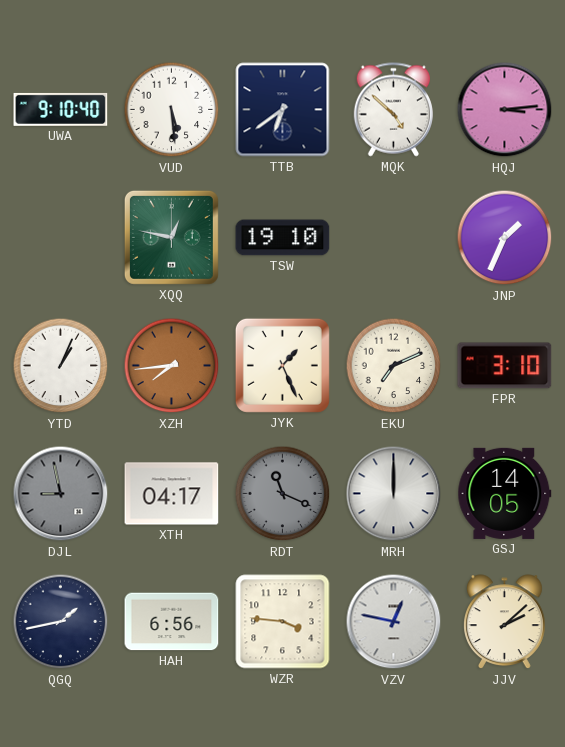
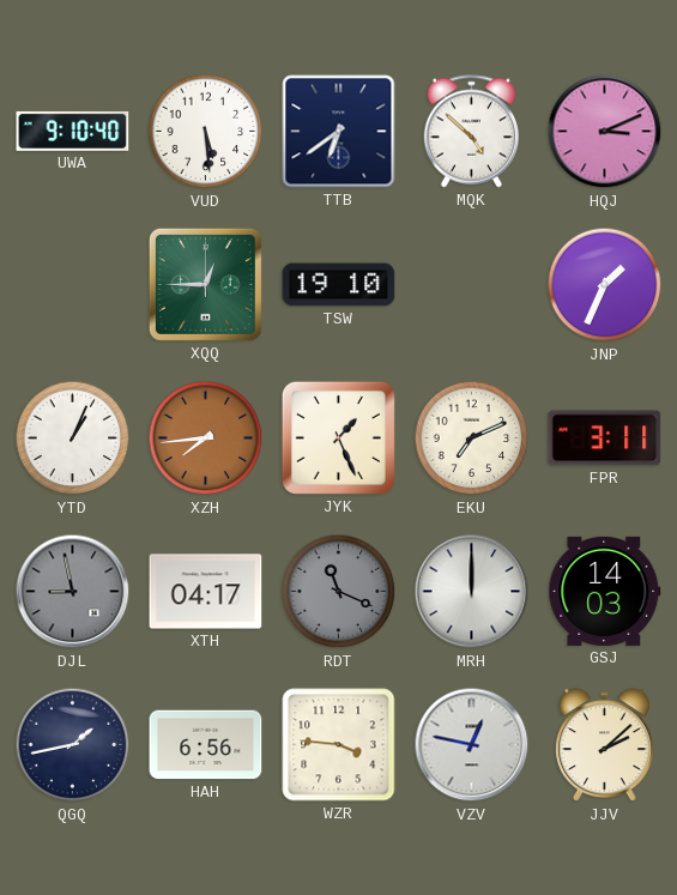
HQJ: 3:14 -> 3:11 (605, 132)
XQQ: 12:47 -> 12:45 (205, 284)
FPR: 3:10 -> 3:11 (605, 439)
GSJ: 14:05 -> 14:03 (605, 591)
